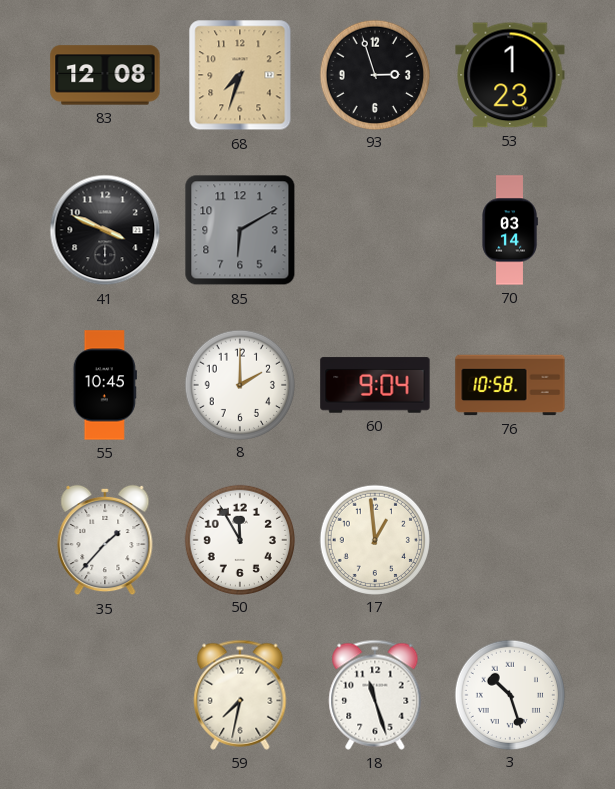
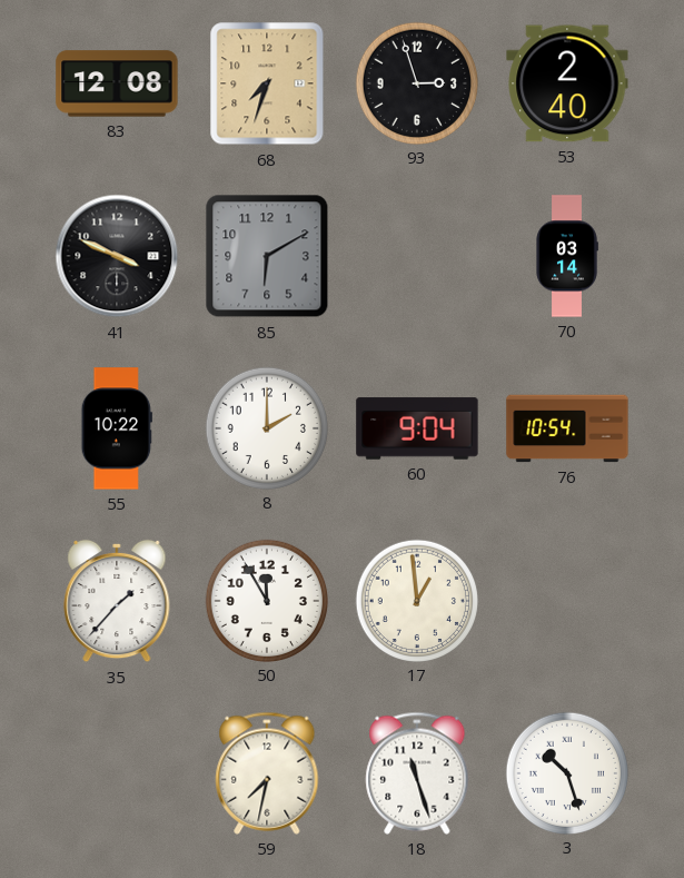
53: 1:23 -> 2:40 (567, 83)
55: 10:45 -> 10:22 (117, 428)
76: 10:58 -> 10:54 (567, 428)
